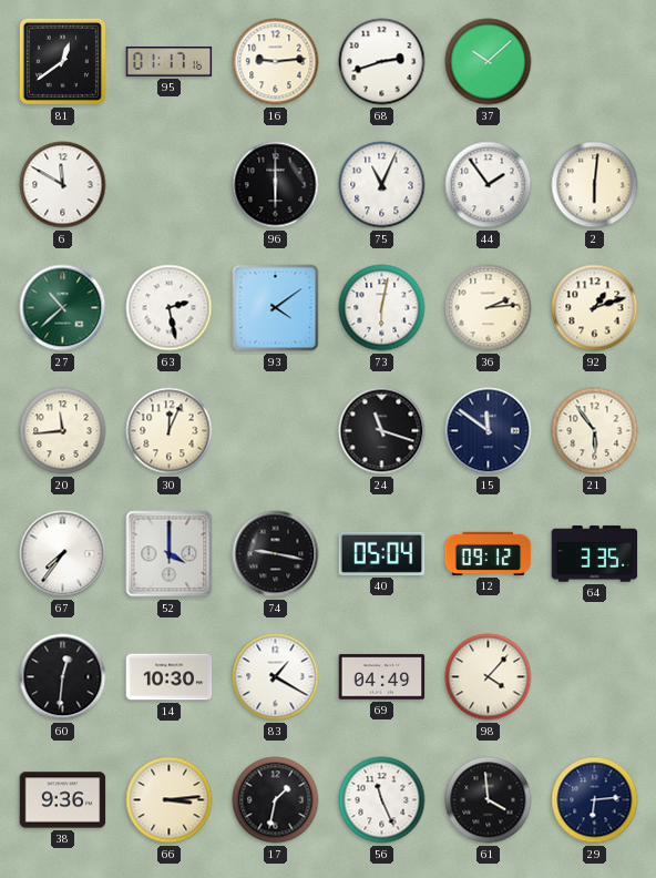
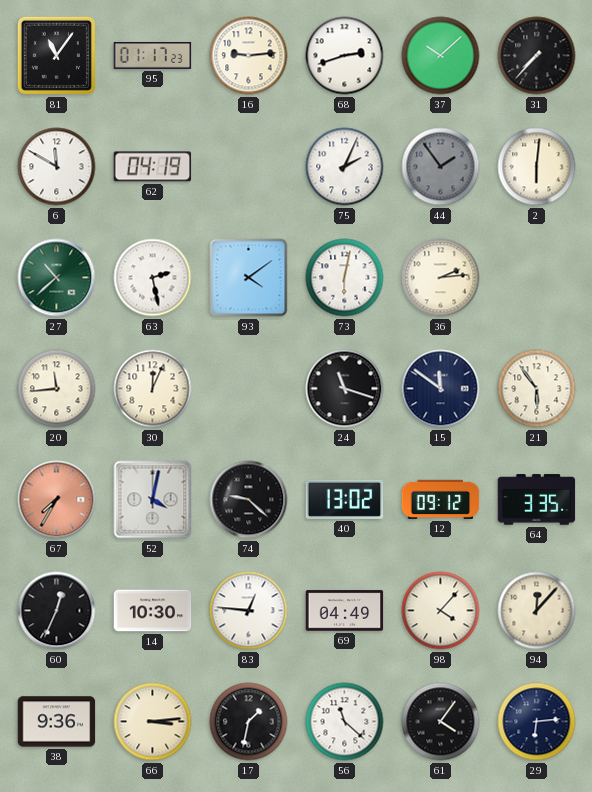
81: 12:39 -> 11:06 (56, 55)
95: 01:17:16 -> 01:17:23 (153, 56)
31: none -> 7:37 (537, 56)
62: none -> 04:19 (153, 167)
96: 6:00 -> none (276, 185)
75: 11:04 -> 2:04 (345, 167)
44 dial: white -> grey (441, 167)
92: 1:12 -> none (595, 308)
67: 7:36 -> 7:35 (57, 500)
67 dial: white -> salmon (57, 500)
52: 4:00 -> 4:02 (153, 500)
74: 9:17 -> 9:22 (249, 500)
40: 05:04 -> 13:02 (345, 499)
60: 12:31 -> 12:34 (57, 611)
83: 1:20 -> 12:46 (249, 611)
94: none -> 12:07 (537, 611)
56: 11:26 -> 11:22 (345, 722)
61: 3:59 -> 4:06 (441, 722)
